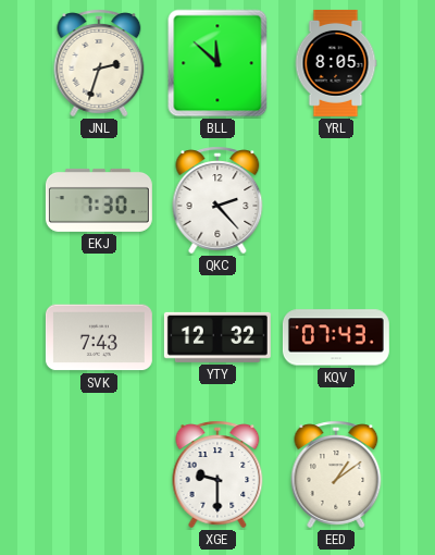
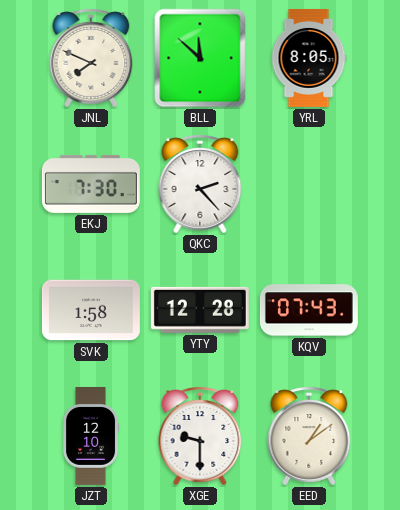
JNL: 2:33 -> 7:49 (91, 58)
SVK: 7:43 -> 1:58 (91, 310)
YTY: 12:32 -> 12:28 (200, 310)
JZT: none -> 12:10 (91, 436)
